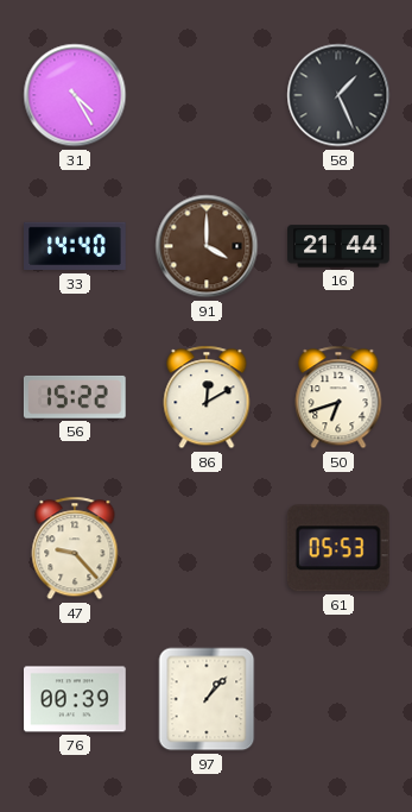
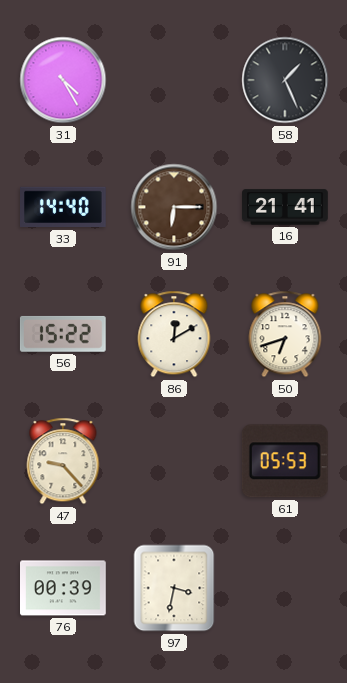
91: 4:00 -> 6:15 (174, 207)
16: 21:44 -> 21:41 (285, 207)
97: 1:07 -> 3:32 (174, 588)
